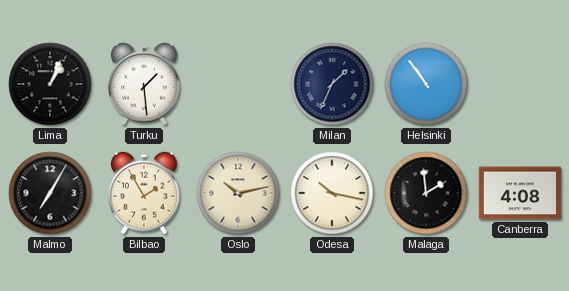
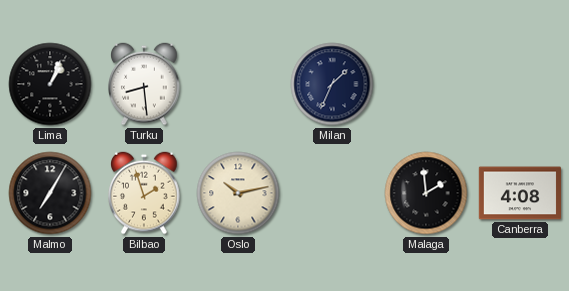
Turku: 1:29 -> 8:29 (144, 84)
Helsinki: 10:54 -> none (426, 84)
Bilbao: 1:55 -> 1:57 (144, 193)
Odesa: 10:17 -> none (332, 193)
